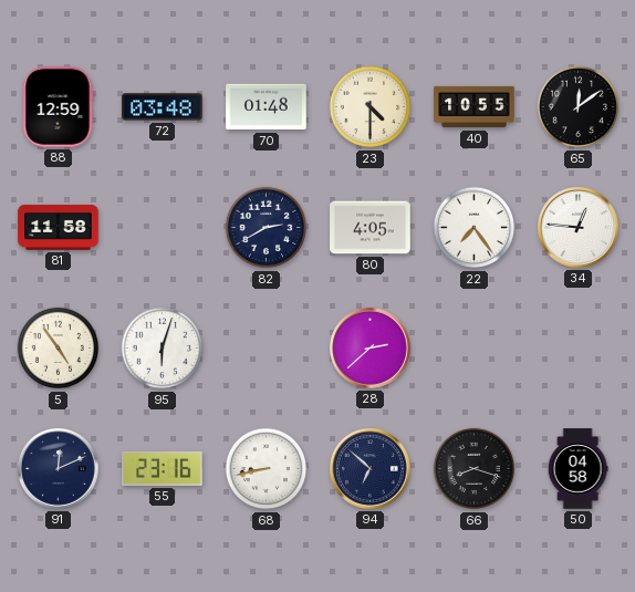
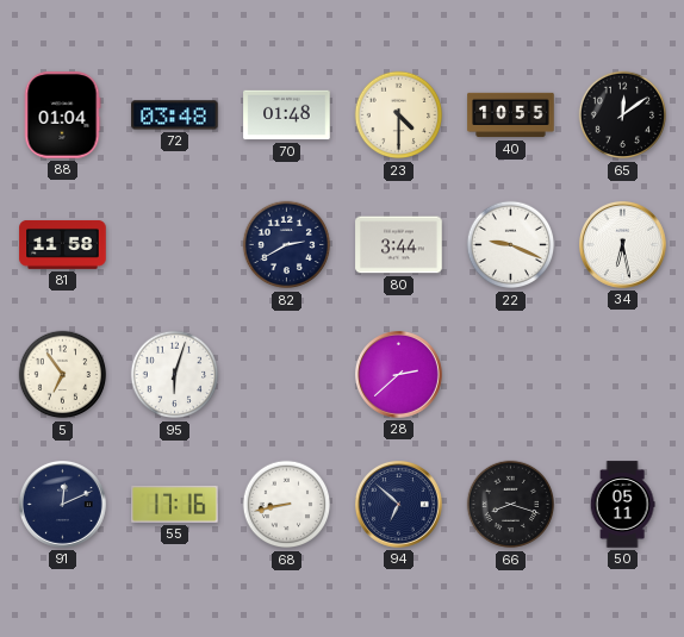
88: 12:59 -> 01:04 (62, 115)
80: 4:05 -> 3:44 (399, 245)
22: 7:24 -> 9:19 (511, 245)
34: 12:46 -> 6:28 (623, 245)
5: 4:54 -> 6:54 (63, 375)
55: 23:16 -> 17:16 (175, 504)
50: 04:58 -> 05:11 (622, 505)
